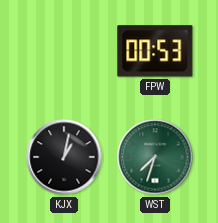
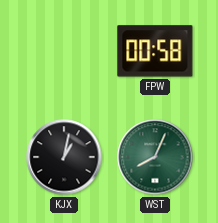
FPW: 00:53 -> 00:58 (155, 51)
WST: 7:33 -> 8:04 (155, 157)
